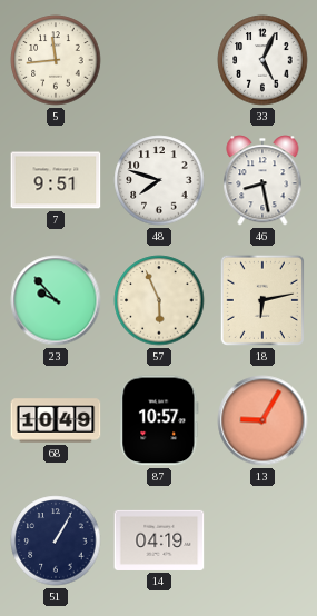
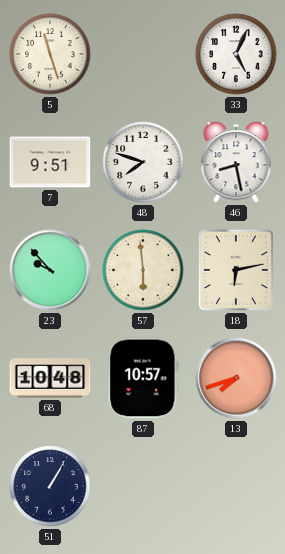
5: 11:44 -> 11:27 (50, 54)
57: 5:56 -> 5:59 (143, 270)
68: 10:49 -> 10:48 (50, 378)
13: 9:05 -> 7:42 (236, 378)
14: 04:19 -> none (159, 540)
